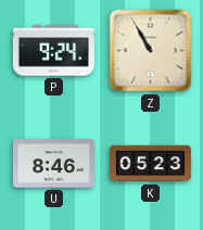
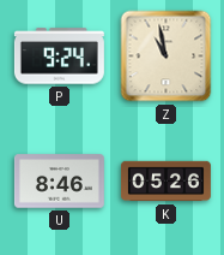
Z: 10:55 -> 10:58 (167, 57)
K: 05:23 -> 05:26 (165, 182)
